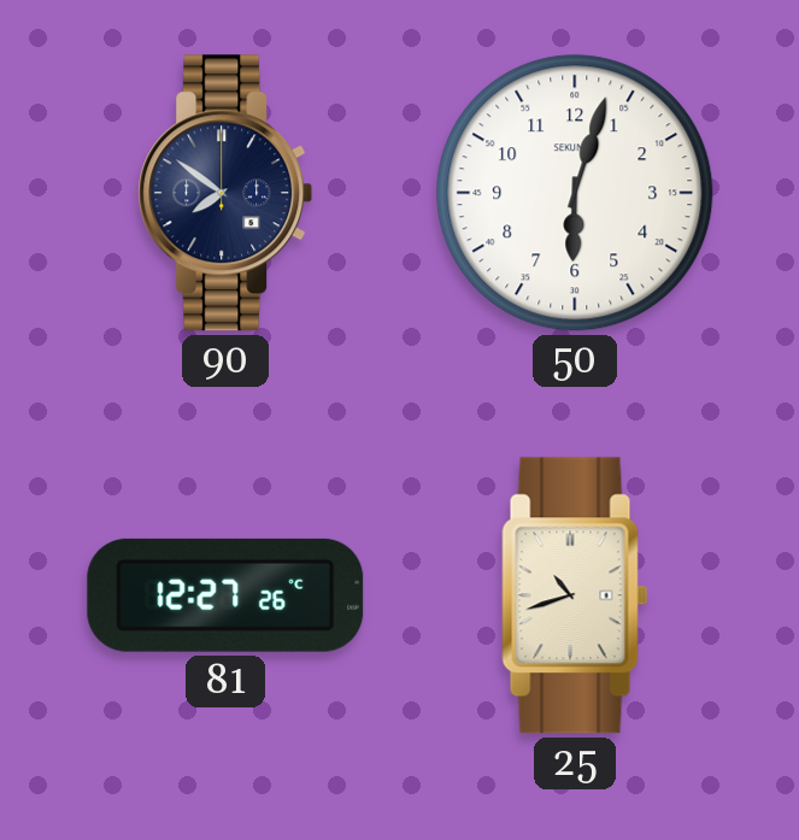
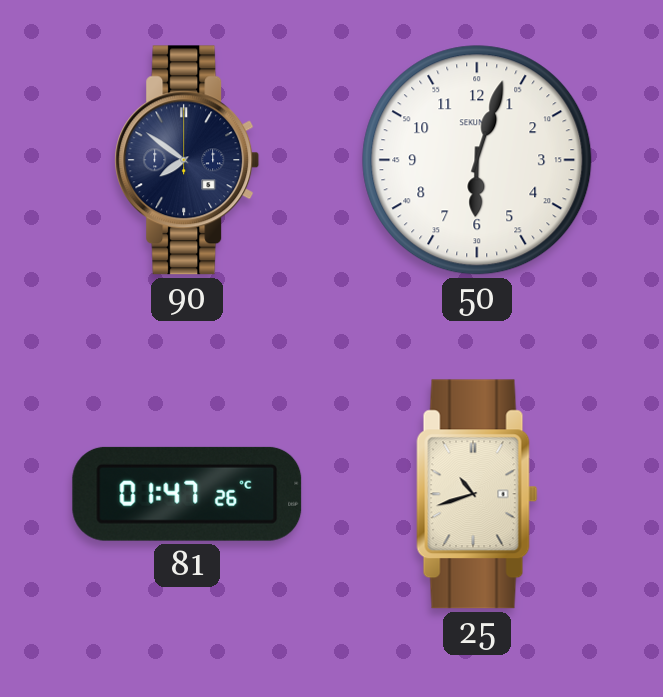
81: 12:27 -> 01:47 (187, 494)
